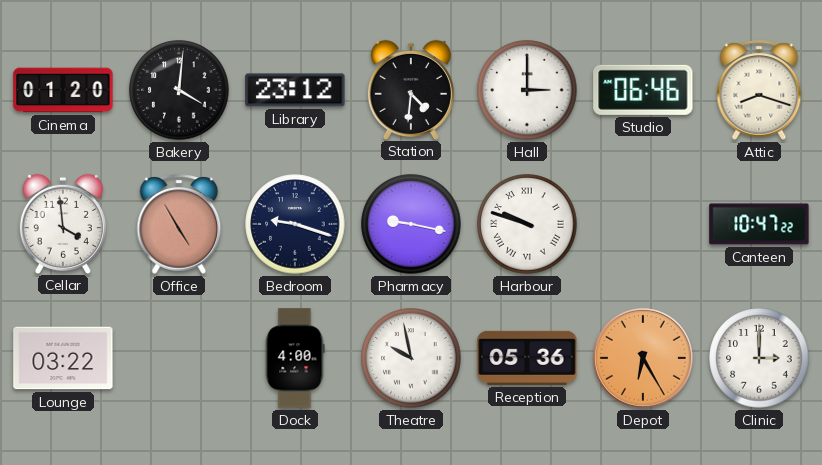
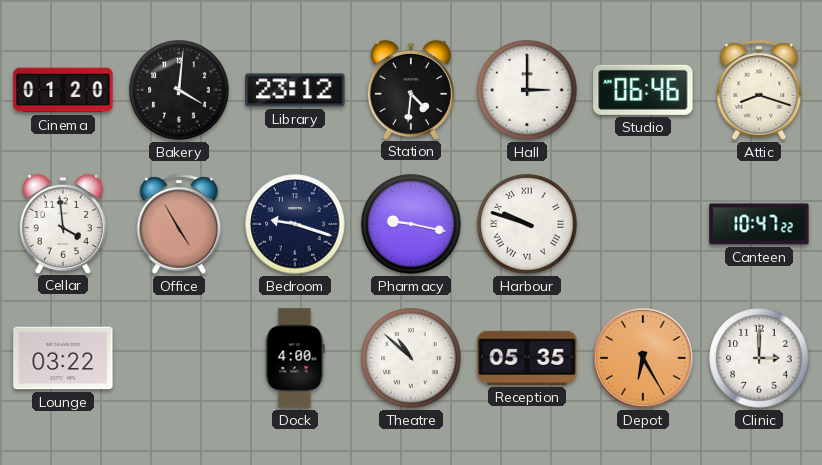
Theatre: 9:58 -> 10:52 (411, 358)
Reception: 05:36 -> 05:35 (527, 358)
